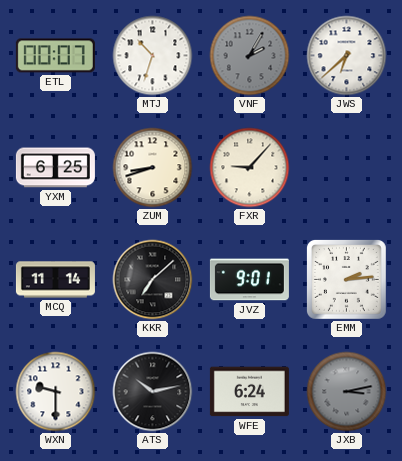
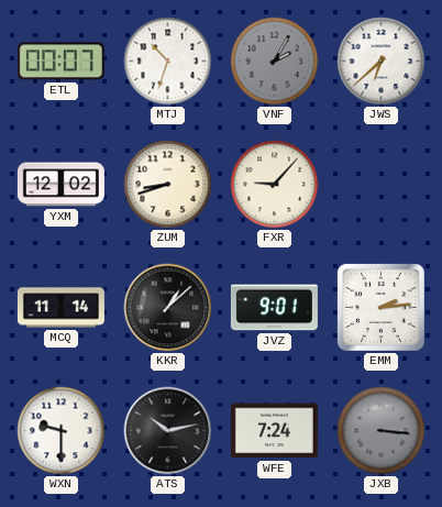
YXM: 6:25 -> 12:02 (60, 185)
KKR: 7:08 -> 1:08 (168, 308)
WFE: 6:24 -> 7:24 (274, 431)
JXB: 3:13 -> 3:16 (382, 431)
